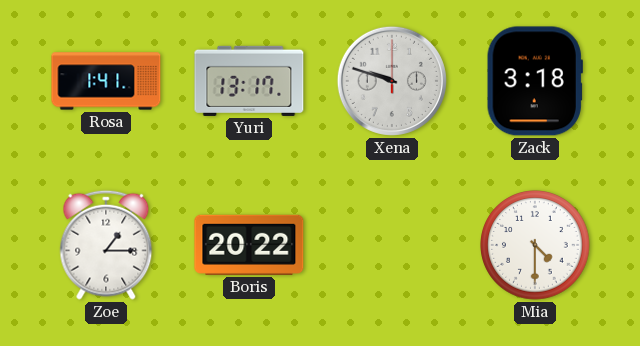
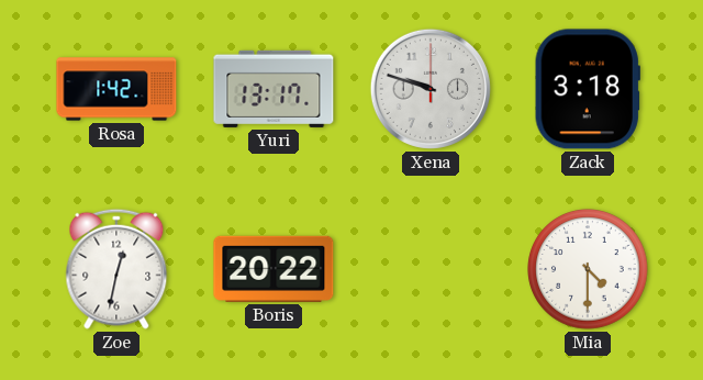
Rosa: 1:41 -> 1:42 (116, 89)
Zoe: 1:15 -> 12:32 (116, 269)
